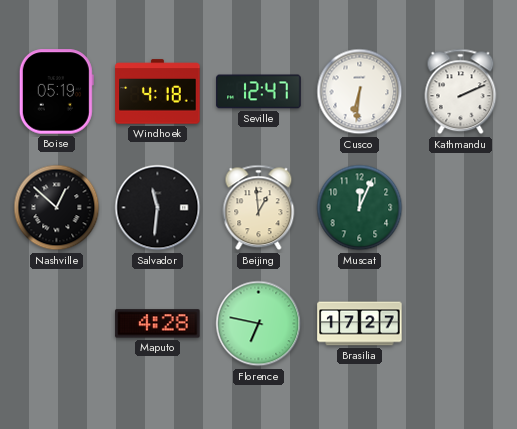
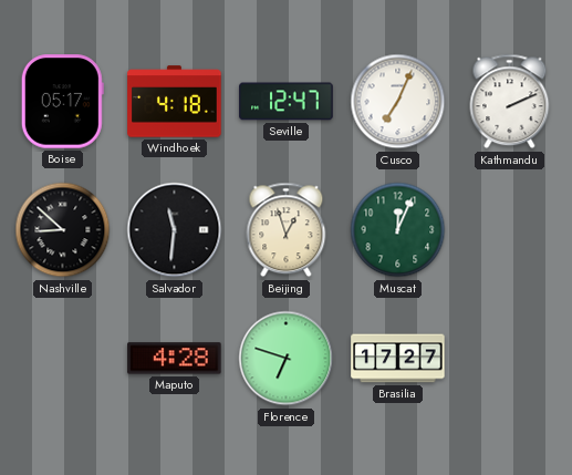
Boise: 05:19 -> 05:17 (62, 102)
Cusco: 6:31 -> 7:04 (398, 102)
Nashville: 12:52 -> 8:52 (63, 230)
Beijing: 12:59 -> 12:57 (287, 230)
Florence: 6:47 -> 6:48 (287, 359)
